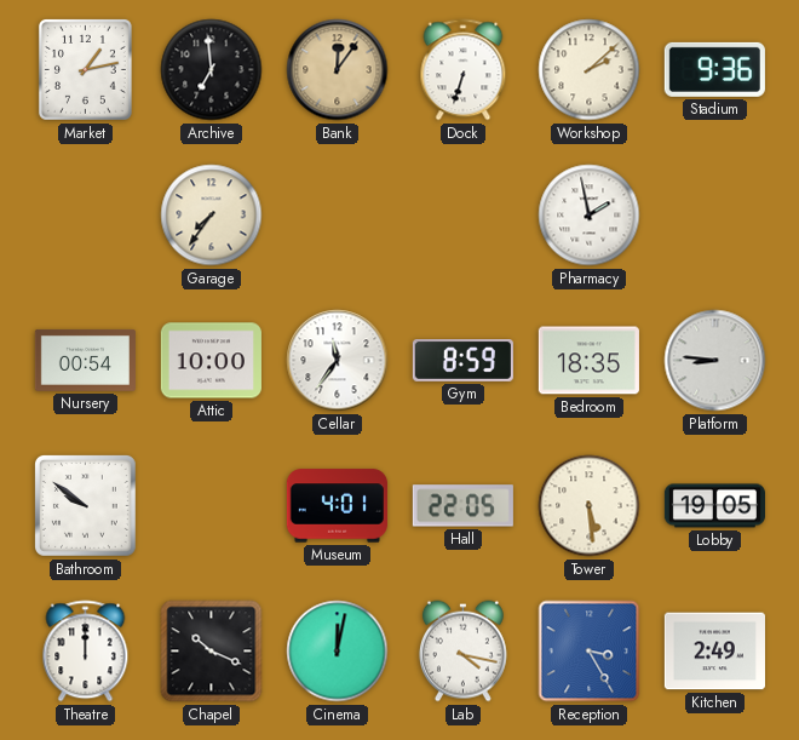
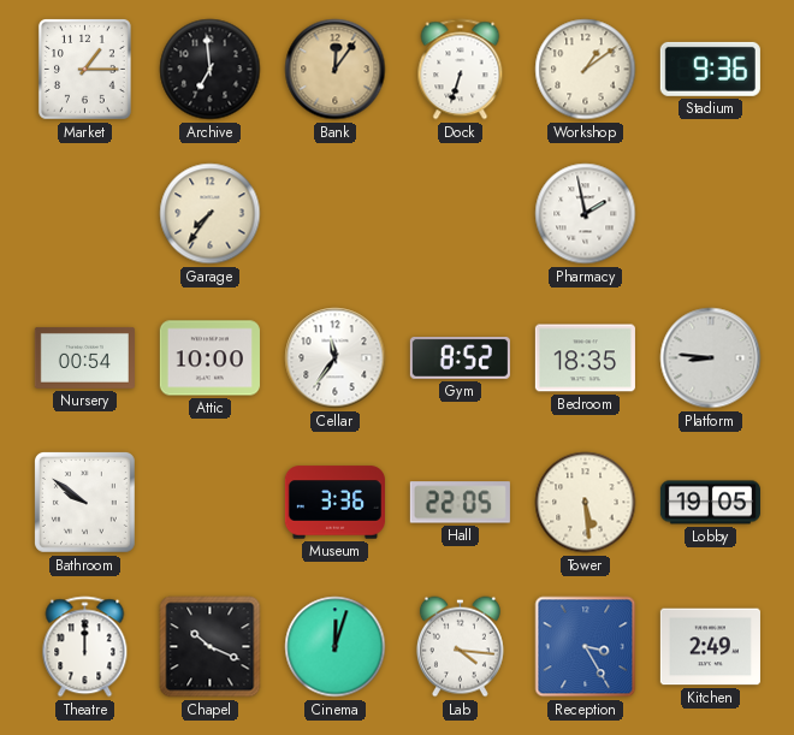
Market: 1:13 -> 1:15 (84, 70)
Workshop: 2:08 -> 1:09 (586, 70)
Gym: 8:59 -> 8:52 (460, 358)
Museum: 4:01 -> 3:36 (334, 503)
Cinema: 12:02 -> 12:03 (336, 647)
Lab: 4:17 -> 4:16 (460, 647)
